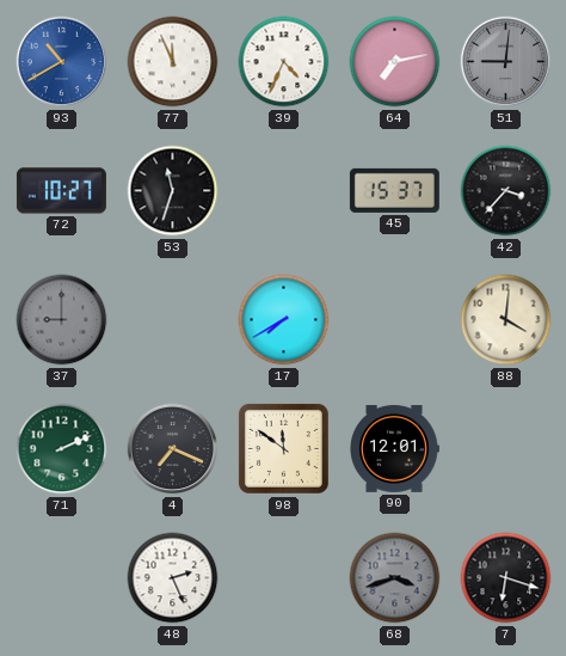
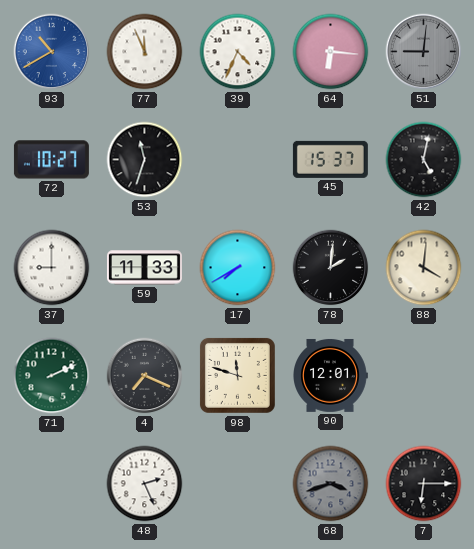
64: 7:13 -> 6:16 (331, 52)
42: 3:37 -> 5:02 (424, 160)
37 dial: grey -> white (52, 268)
59: none -> 11:33 (144, 268)
78: none -> 2:01 (331, 268)
98: 11:51 -> 11:48 (237, 375)
7: 6:18 -> 6:15 (424, 484)
